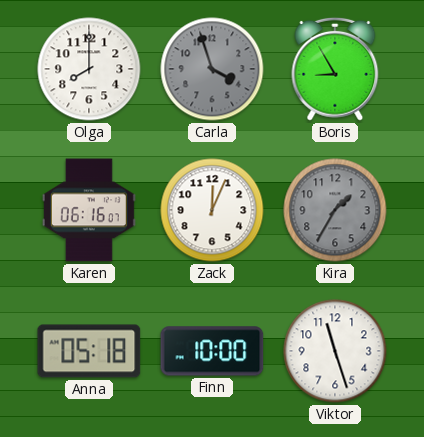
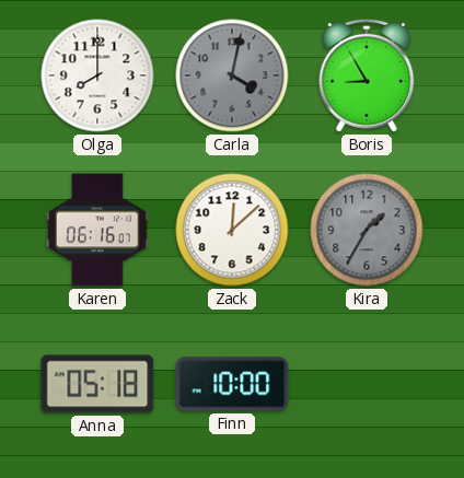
Carla: 3:57 -> 4:02 (232, 75)
Zack: 12:04 -> 12:08 (232, 230)
Viktor: 11:27 -> none (335, 351)
